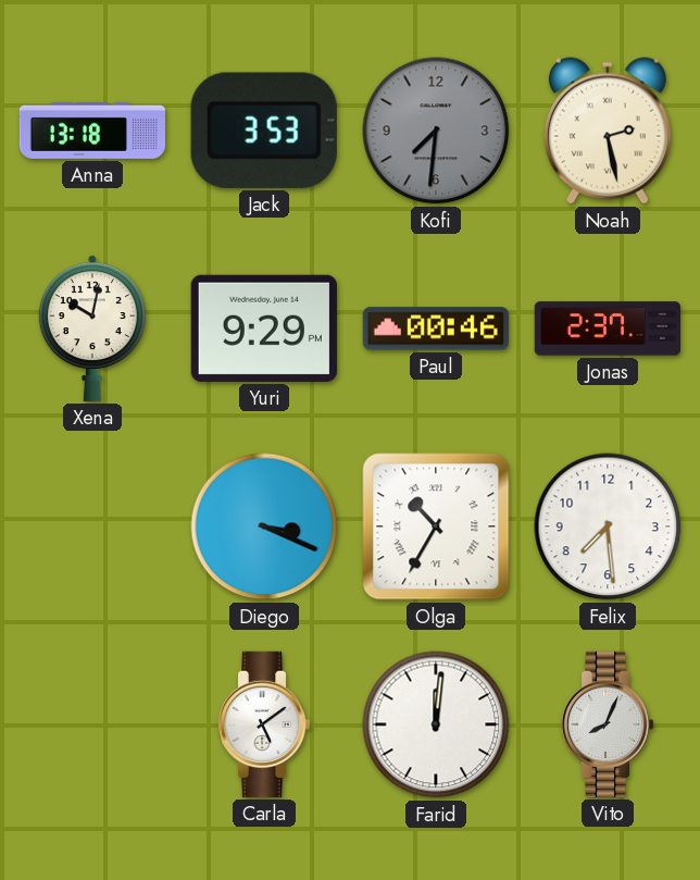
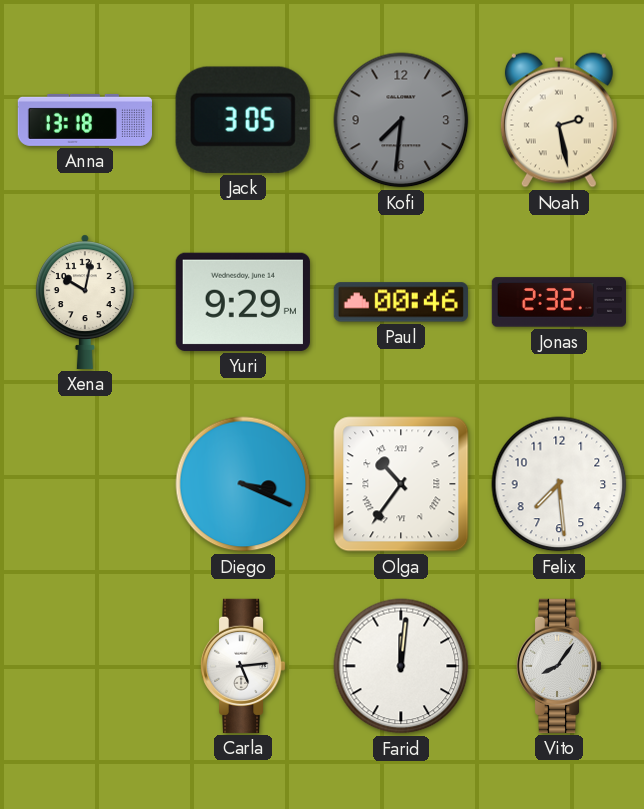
Jack: 3:53 -> 3:05 (243, 120)
Jonas: 2:37 -> 2:32 (558, 302)
Olga: 10:35 -> 10:36 (401, 484)
Carla: 5:09 -> 5:14 (243, 666)
Vito: 8:04 -> 8:06 (559, 666)
